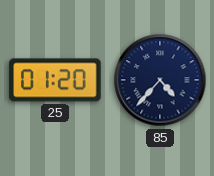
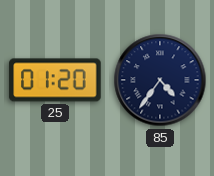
85: 4:37 -> 4:36 (160, 80)
